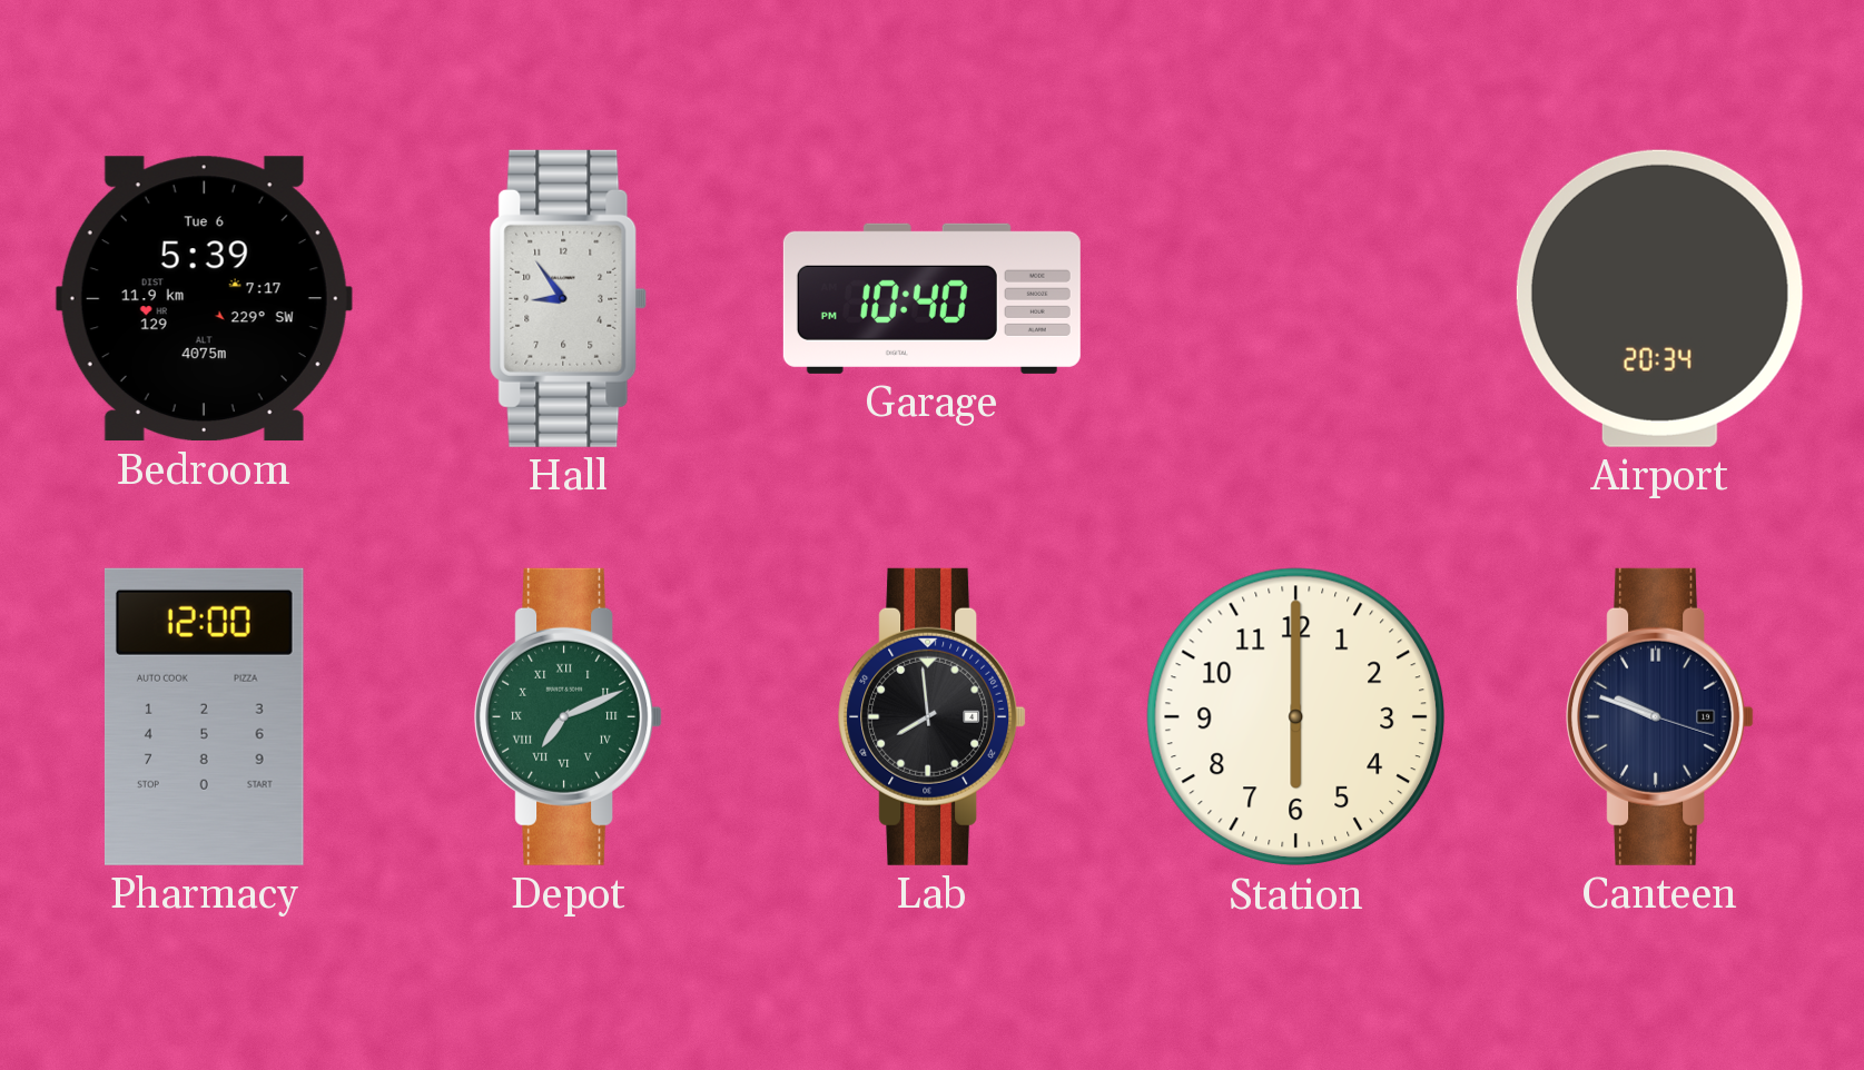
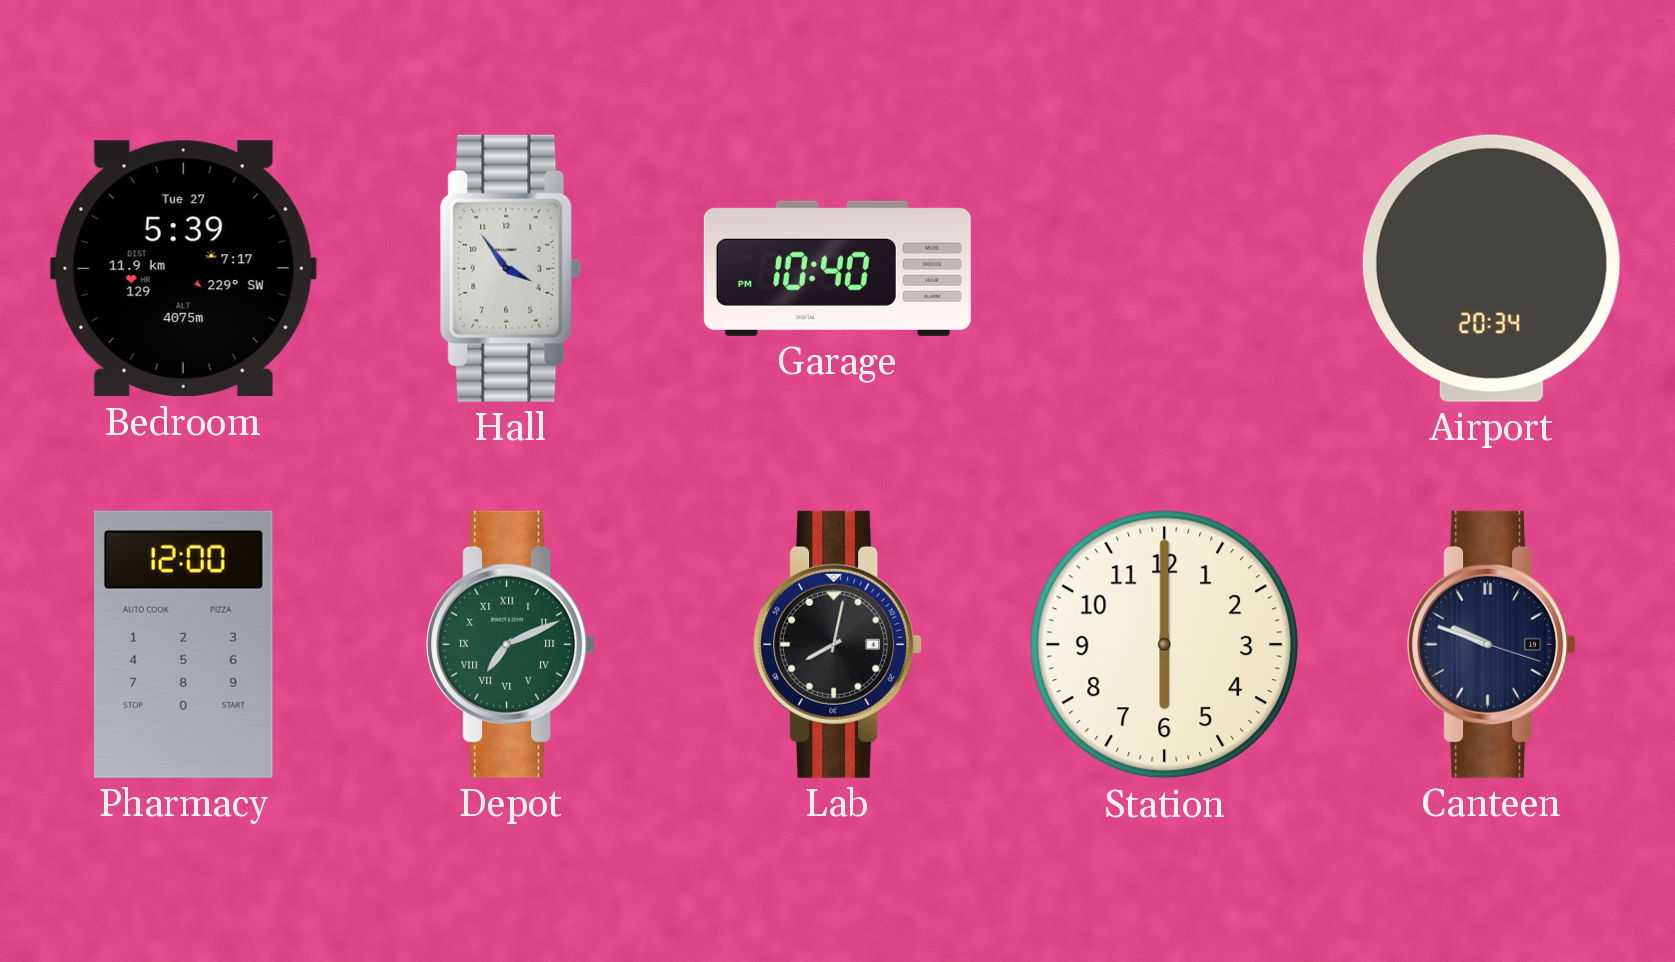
Bedroom date: Tue 6 -> Tue 27 (183, 269)
Hall: 8:54 -> 3:54 (511, 268)
Lab: 7:59 -> 8:02 (838, 644)
